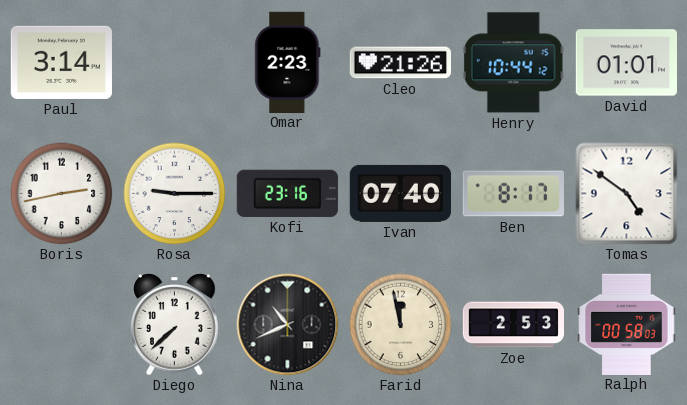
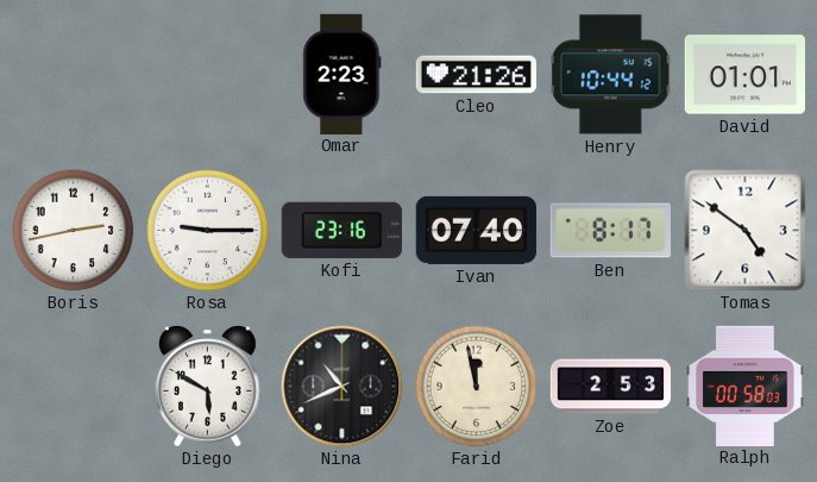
Paul: 3:14 -> none (61, 62)
Diego: 7:38 -> 5:50 (208, 387)
